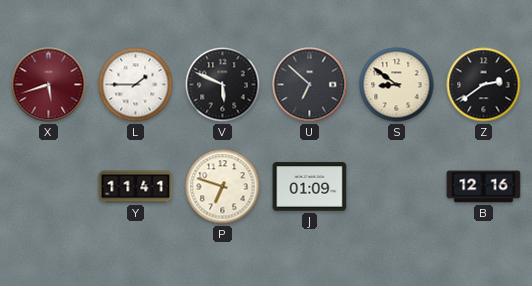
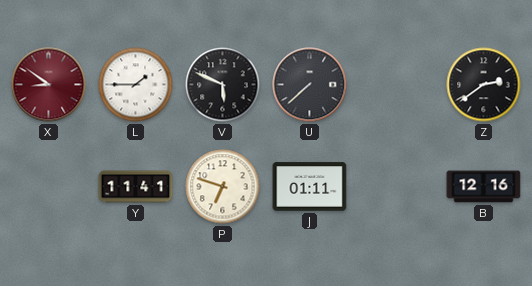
X: 5:42 -> 8:51 (49, 85)
U: 6:52 -> 7:38 (310, 85)
S: 8:51 -> none (397, 85)
J: 01:09 -> 01:11 (310, 187)
